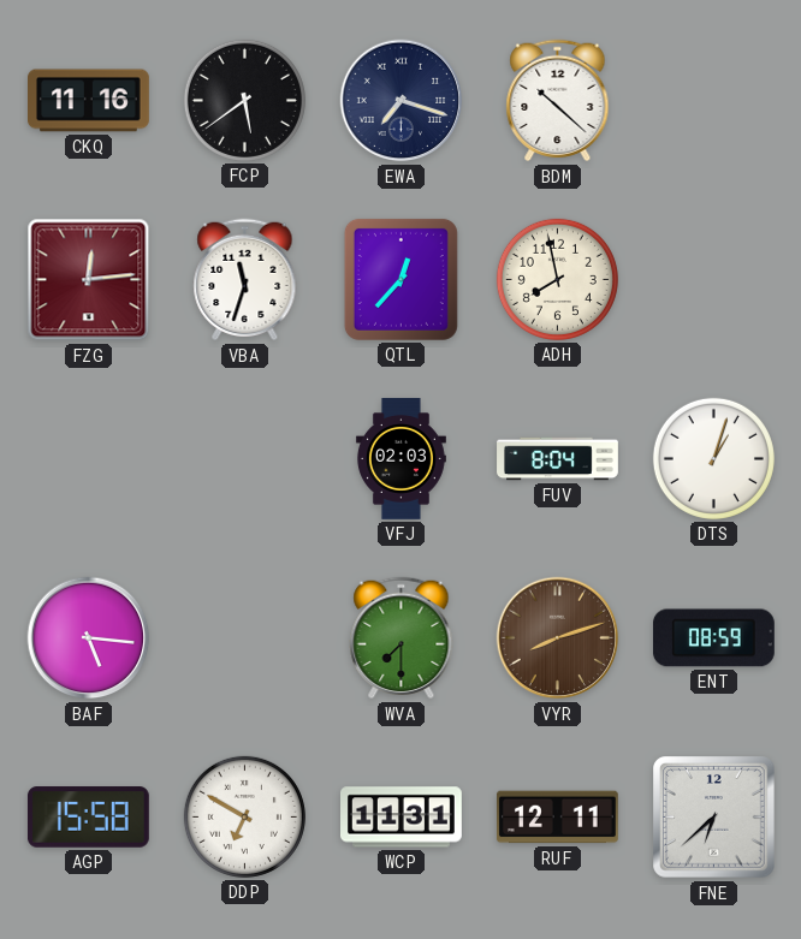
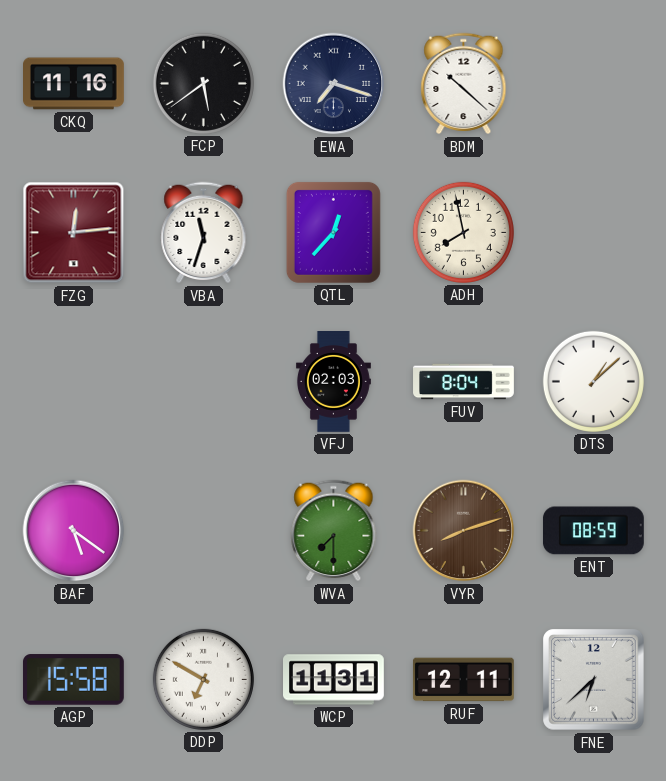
DTS: 1:03 -> 1:08 (593, 381)
BAF: 5:16 -> 5:21 (74, 531)
